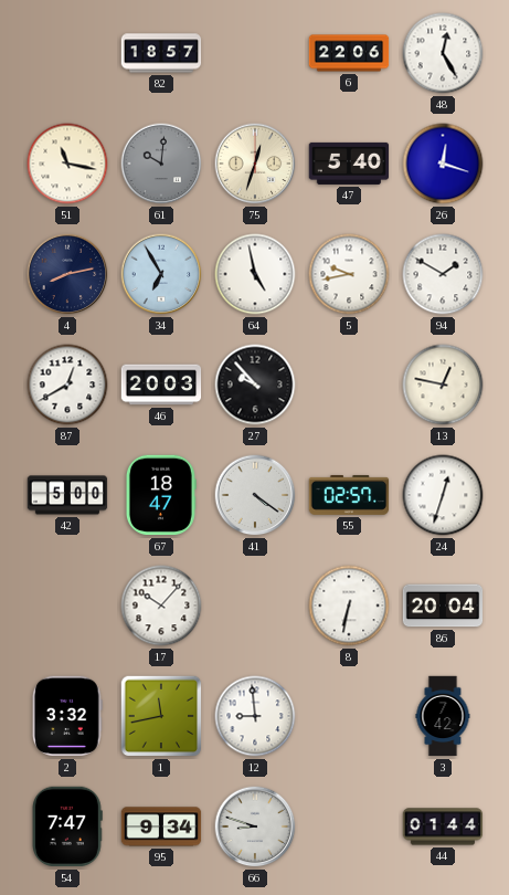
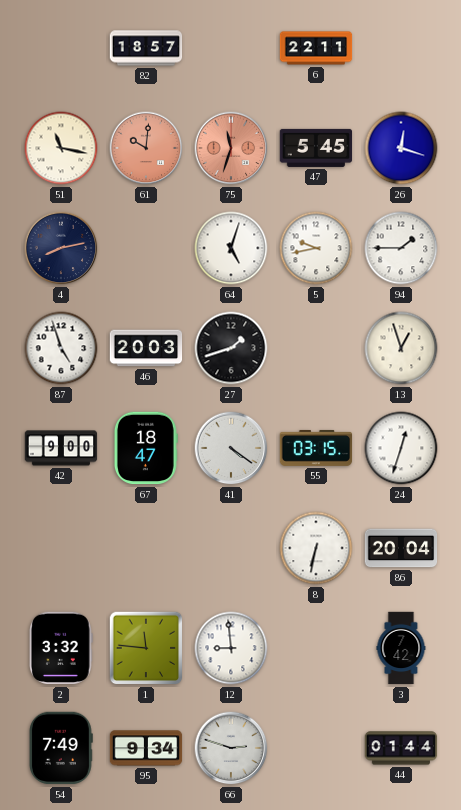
6: 22:06 -> 22:11 (316, 48)
48: 12:25 -> none (443, 53)
61 dial: grey -> salmon (146, 148)
75: 12:33 -> 11:33 (231, 148)
75 dial: cream -> salmon (231, 148)
47: 5:40 -> 5:45 (316, 148)
34: 6:55 -> none (161, 274)
64: 4:58 -> 5:03 (231, 248)
94: 1:50 -> 1:45 (401, 248)
87: 12:40 -> 4:57 (61, 348)
27: 9:53 -> 1:42 (231, 348)
13: 12:47 -> 12:57 (401, 348)
42: 5:00 -> 9:00 (61, 448)
55: 02:57 -> 03:15 (316, 448)
17: 10:07 -> none (161, 606)
1: 11:43 -> 11:46 (146, 648)
54: 7:47 -> 7:49 (61, 748)
66: 8:48 -> 2:48 (231, 748)
